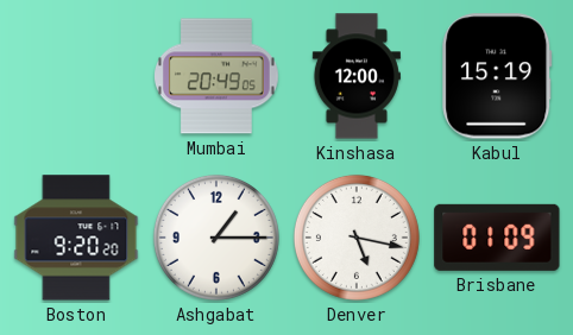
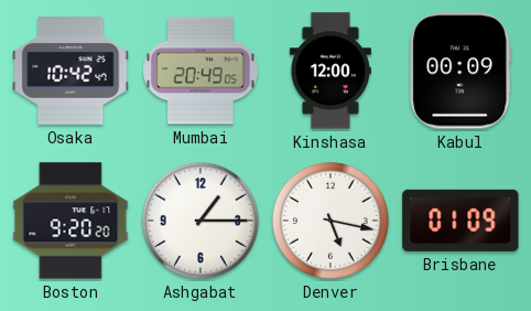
Osaka: none -> 10:42 (71, 71)
Kabul: 15:19 -> 00:09 (460, 71)
